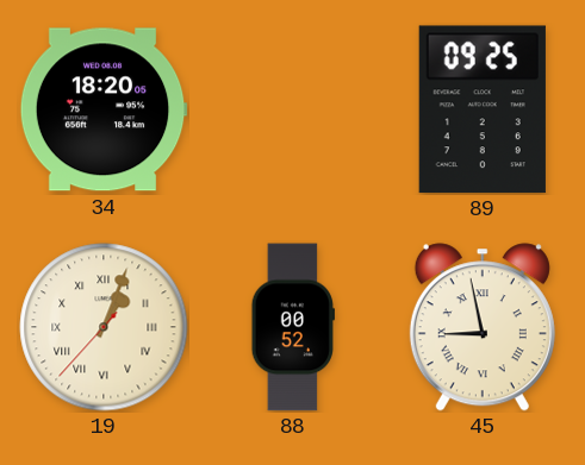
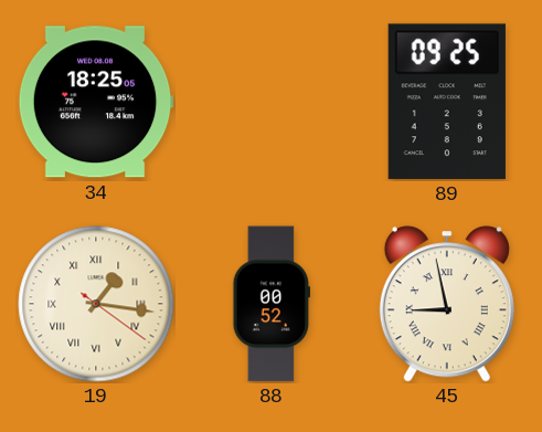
34: 18:20 -> 18:25 (96, 102)
19: 1:03 -> 1:16 (96, 304)
